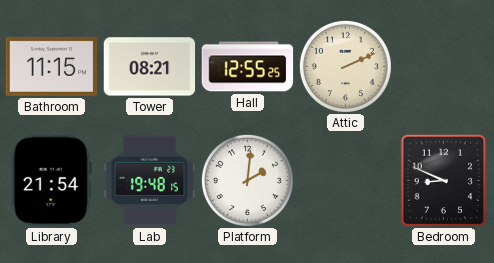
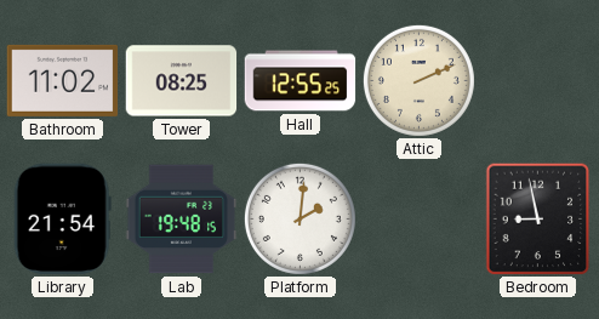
Bathroom: 11:15 -> 11:02 (63, 80)
Tower: 08:21 -> 08:25 (182, 81)
Bedroom: 8:49 -> 8:58 (538, 220)
